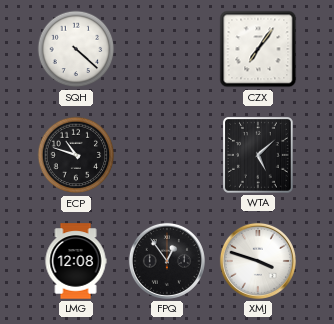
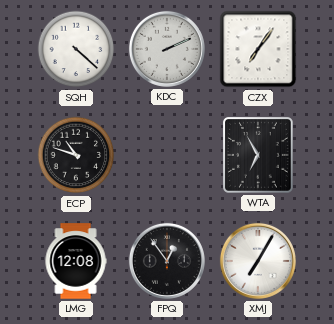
KDC: none -> 2:11 (167, 49)
WTA: 5:08 -> 6:55 (258, 155)
XMJ: 3:48 -> 7:05 (258, 261)
